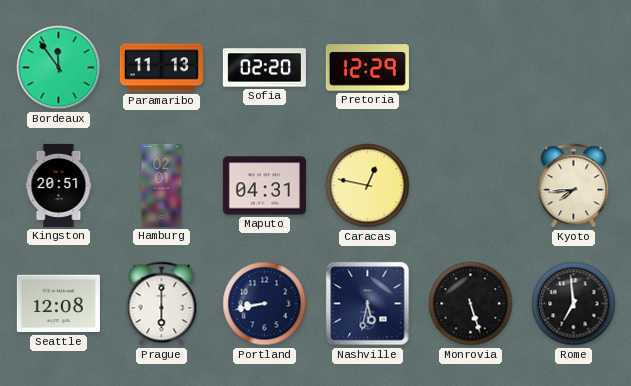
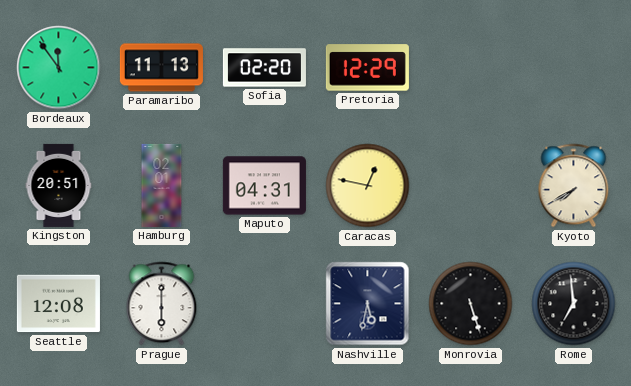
Kyoto: 7:44 -> 7:40 (574, 186)
Portland: 8:43 -> none (265, 304)
